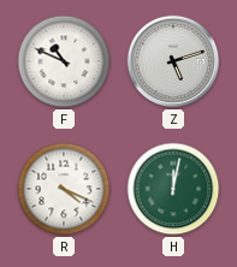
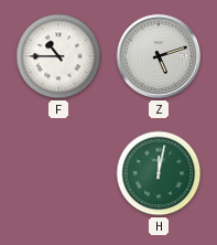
F: 10:49 -> 10:45 (58, 56)
R: 4:19 -> none (64, 189)
